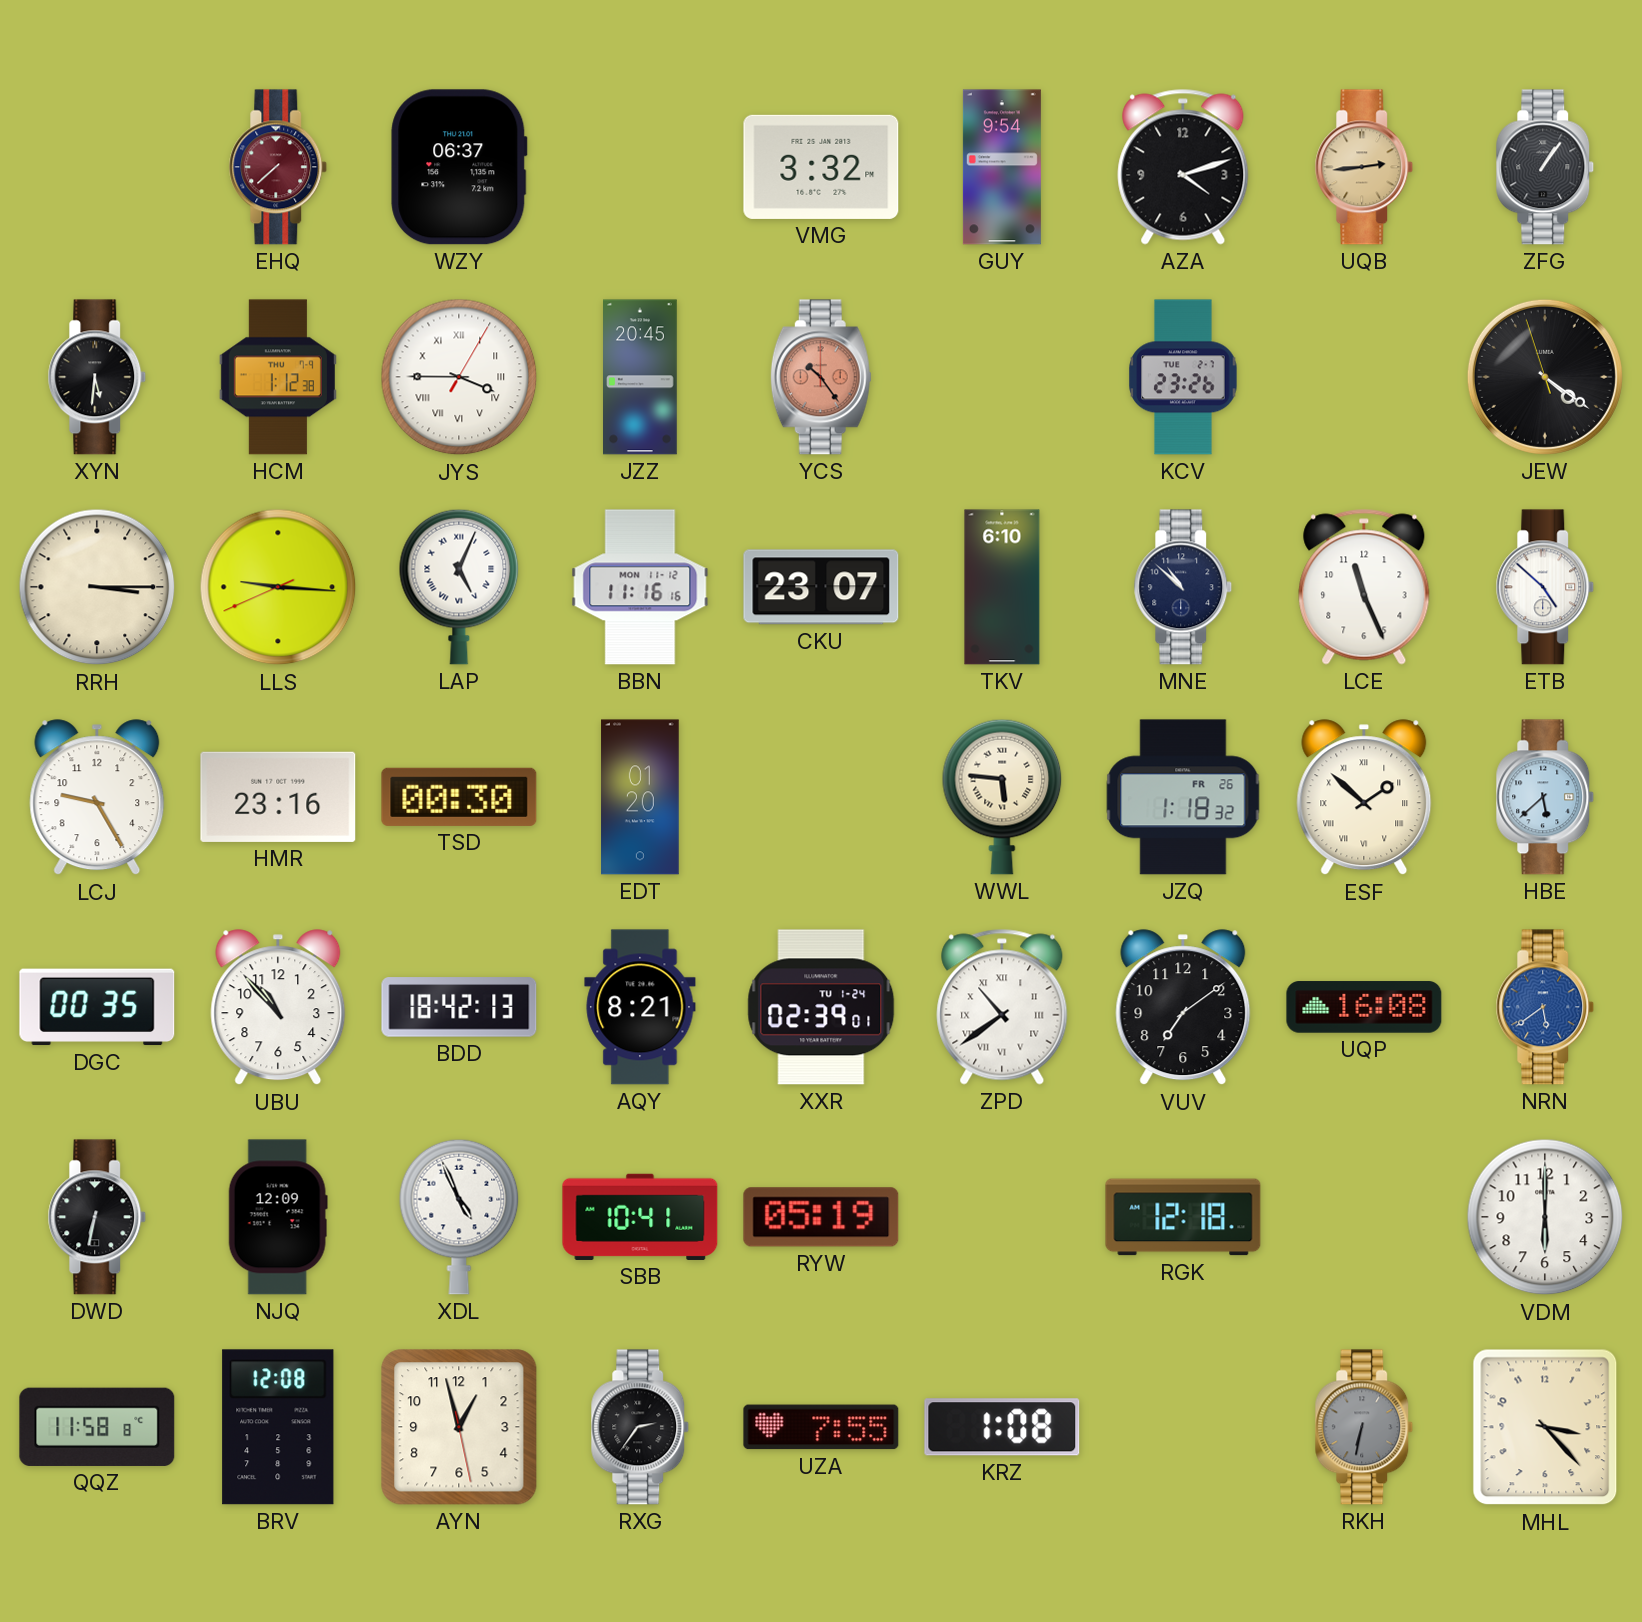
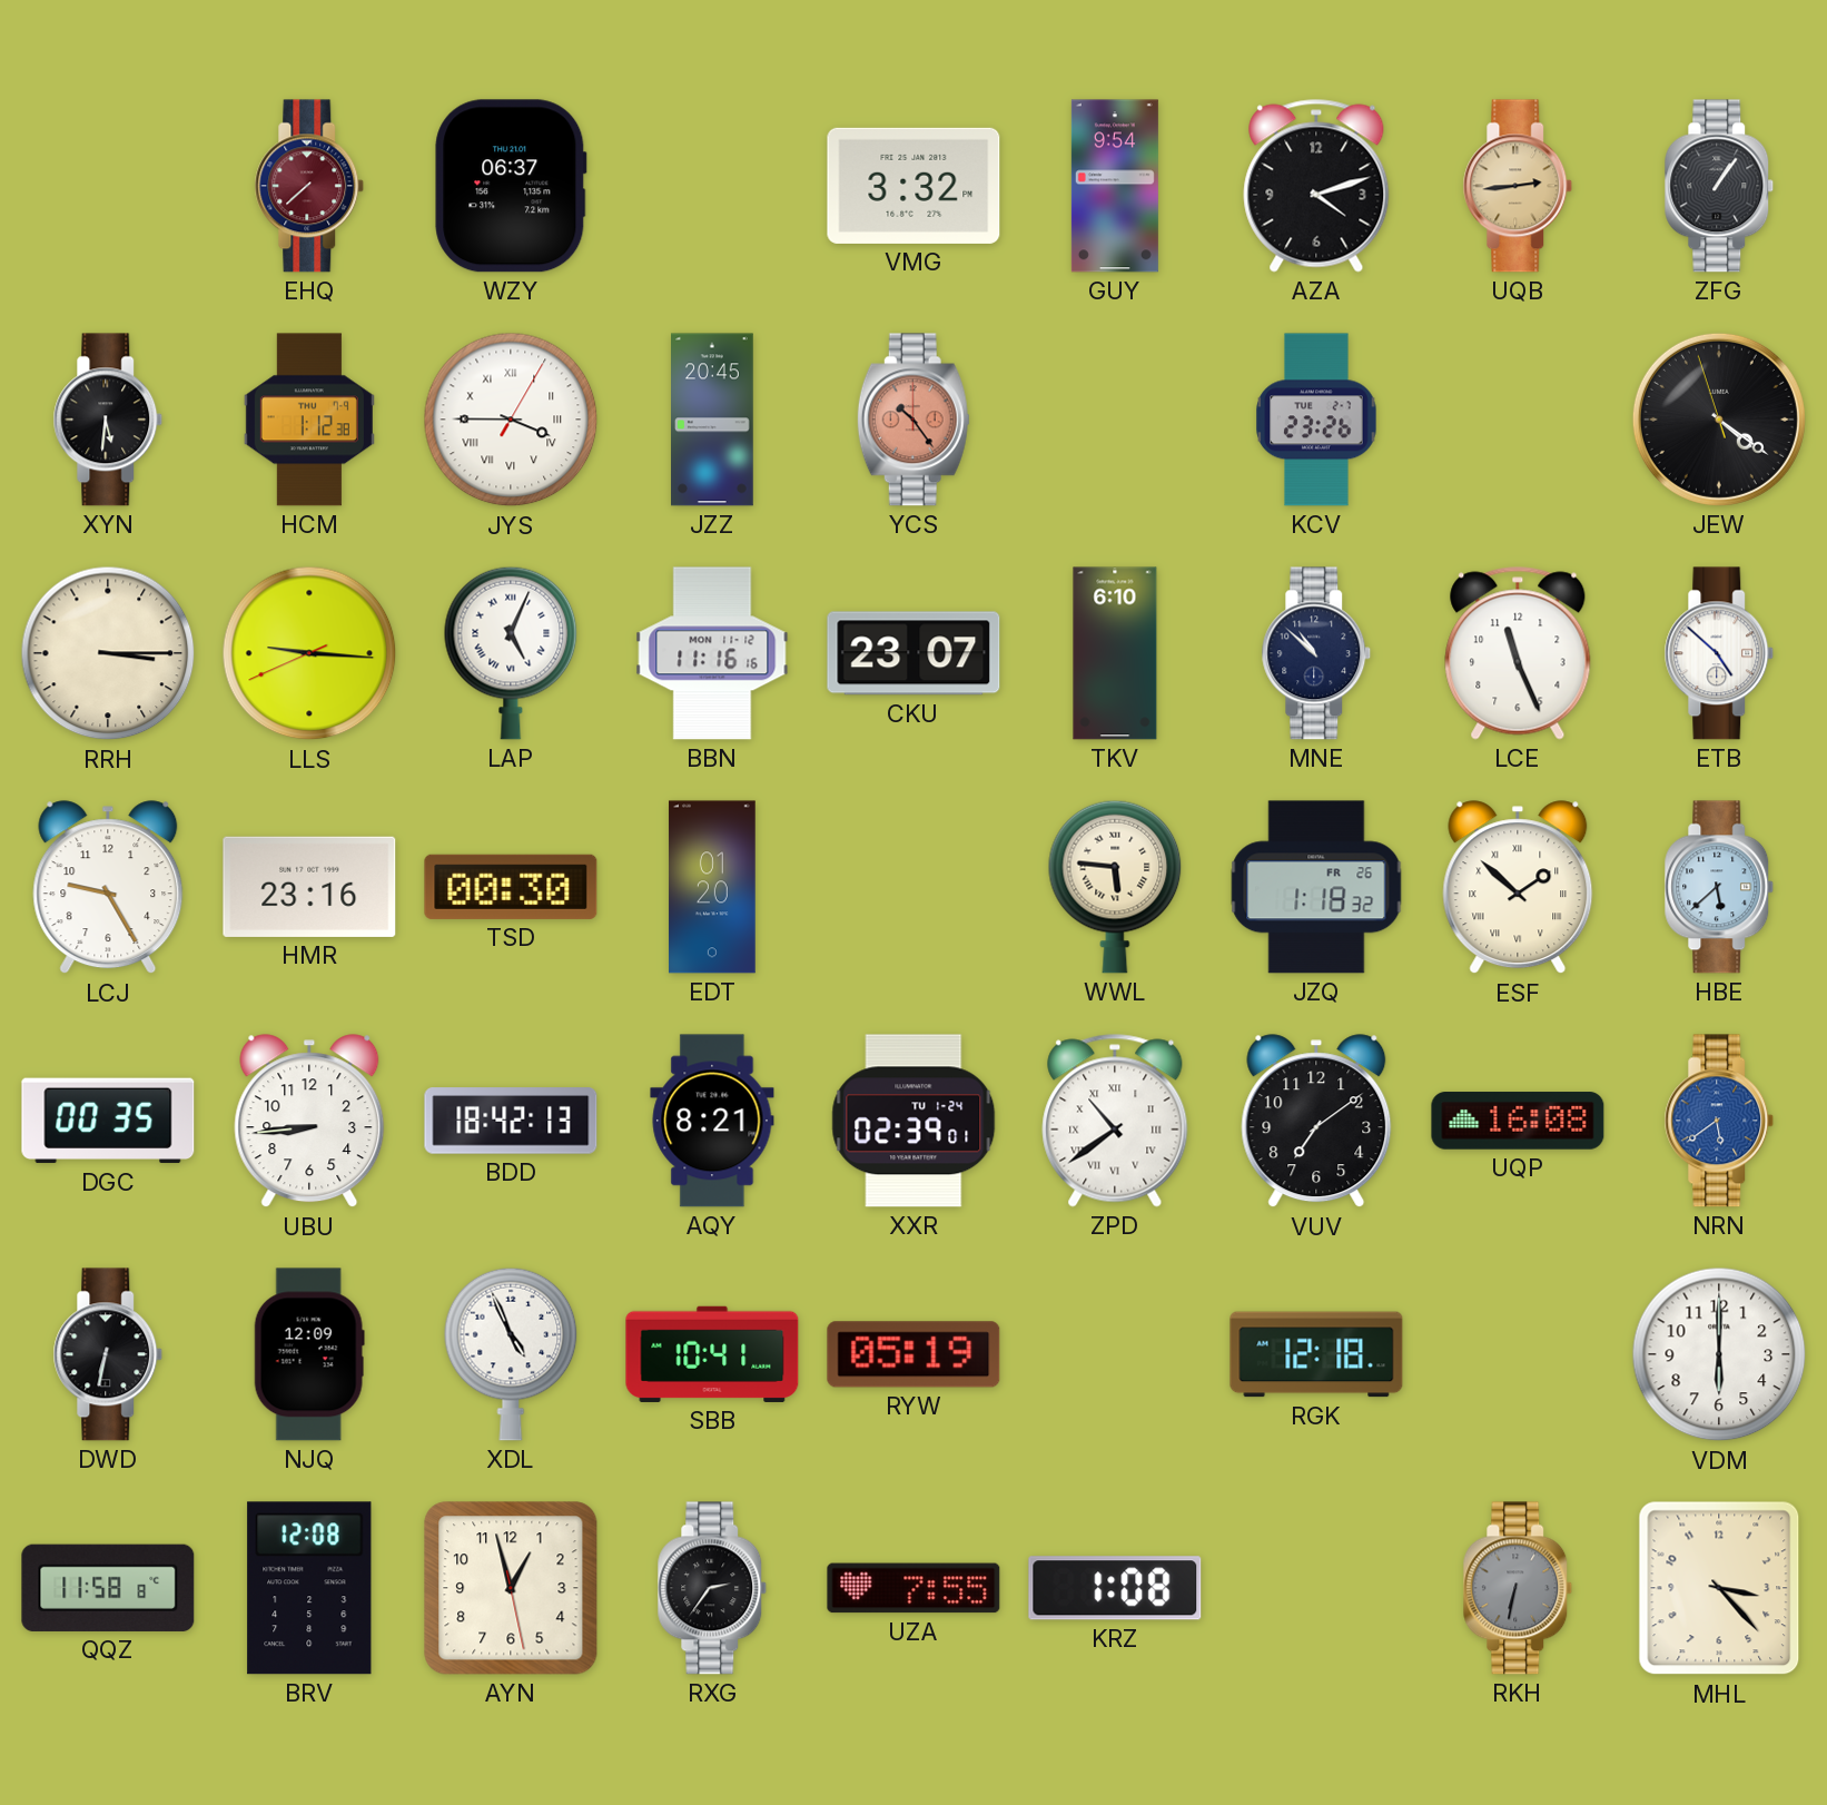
UBU: 10:53 -> 8:44 (309, 1122)
